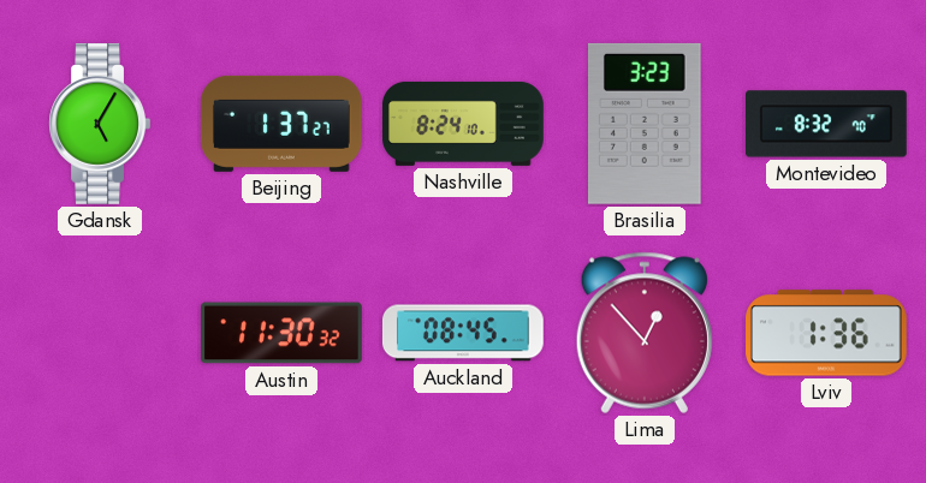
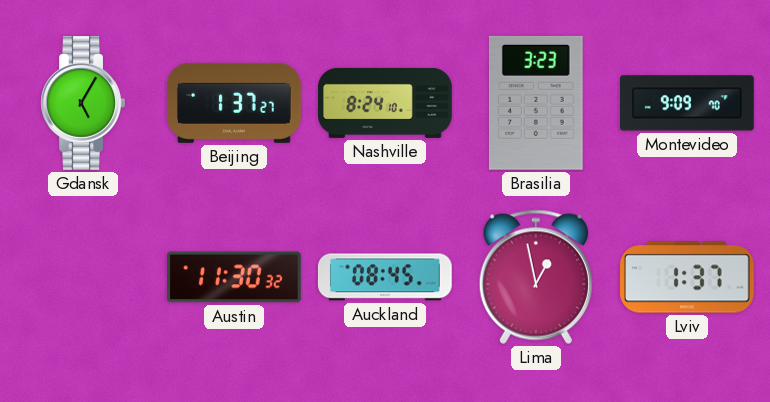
Montevideo: 8:32 -> 9:09 (688, 103)
Lima: 12:53 -> 12:58 (536, 277)
Lviv: 1:36 -> 1:37 (688, 277)
